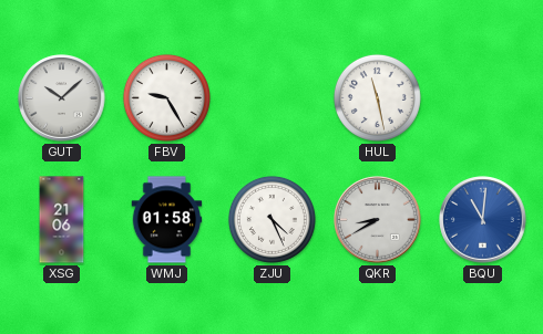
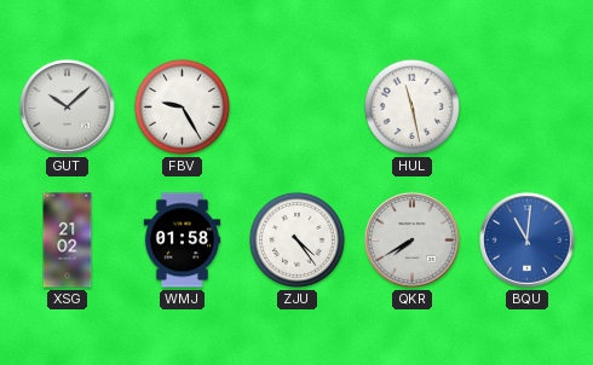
XSG: 21:06 -> 21:02 (68, 241)
ZJU: 4:26 -> 4:24 (296, 239)
QKR: 8:40 -> 7:40 (413, 241)
